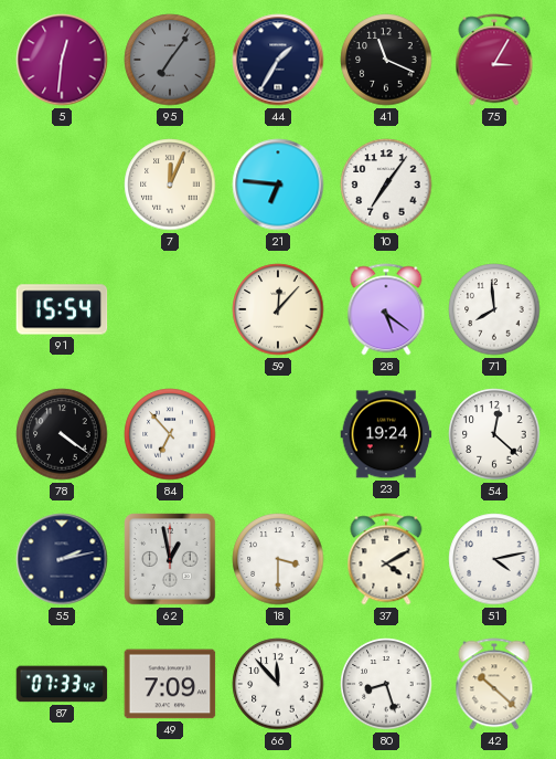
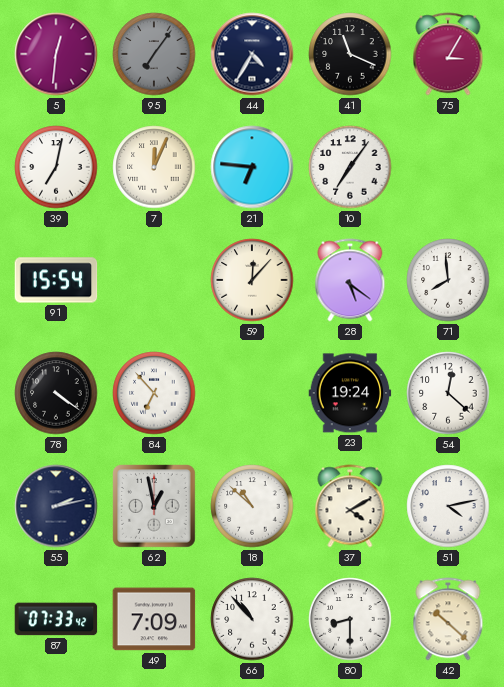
44: 1:35 -> 4:35 (252, 54)
39: none -> 7:02 (56, 167)
18: 3:30 -> 10:52 (252, 506)
66: 11:53 -> 10:53 (252, 619)
80: 8:27 -> 8:30 (350, 619)
